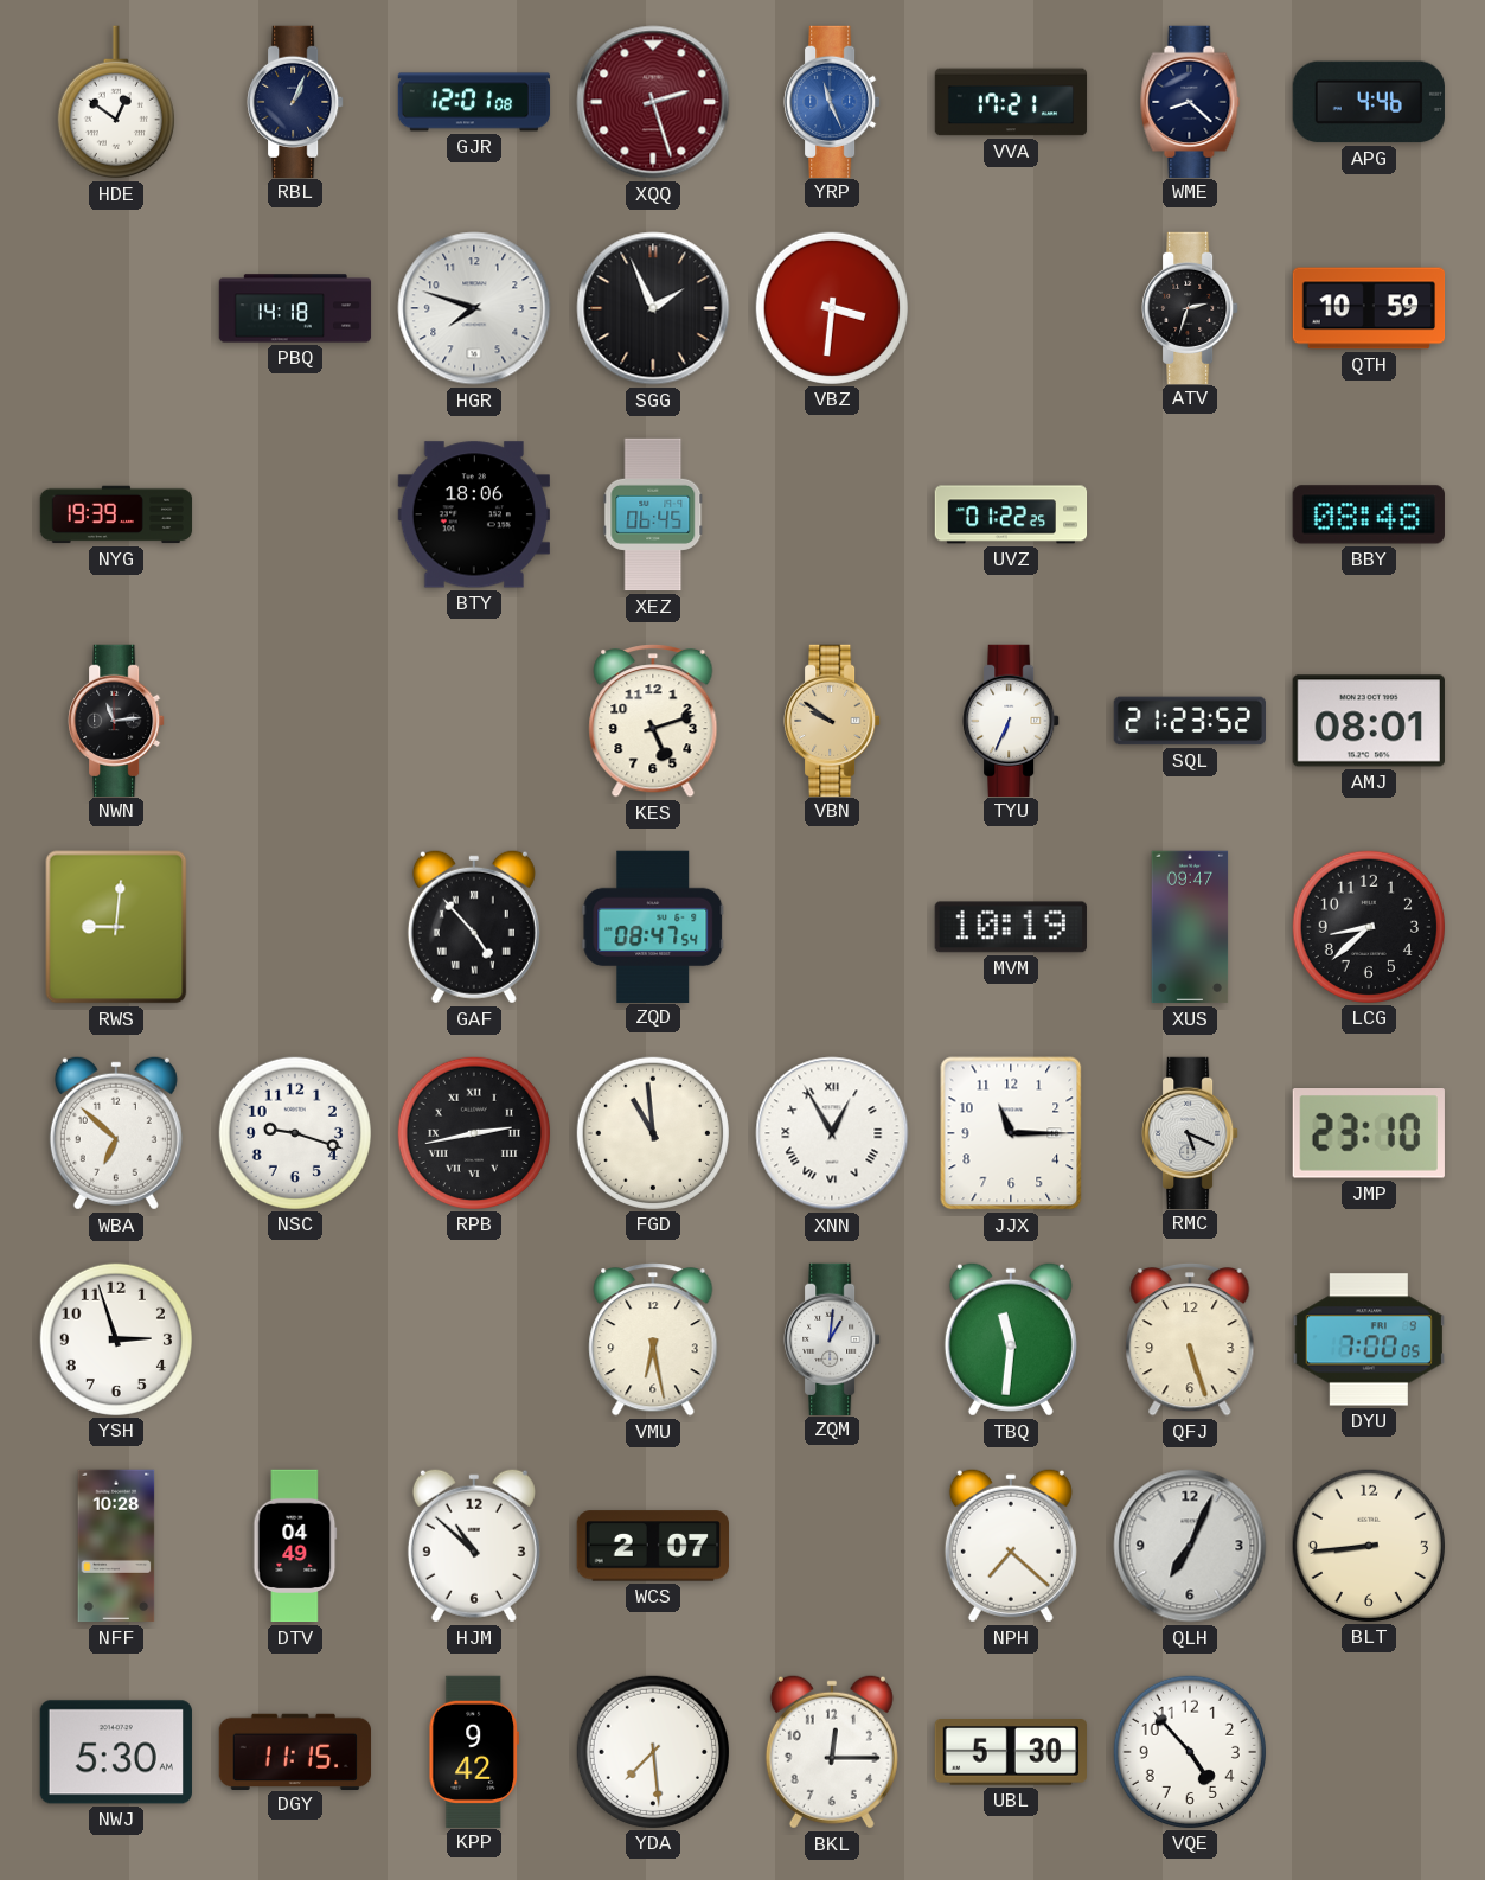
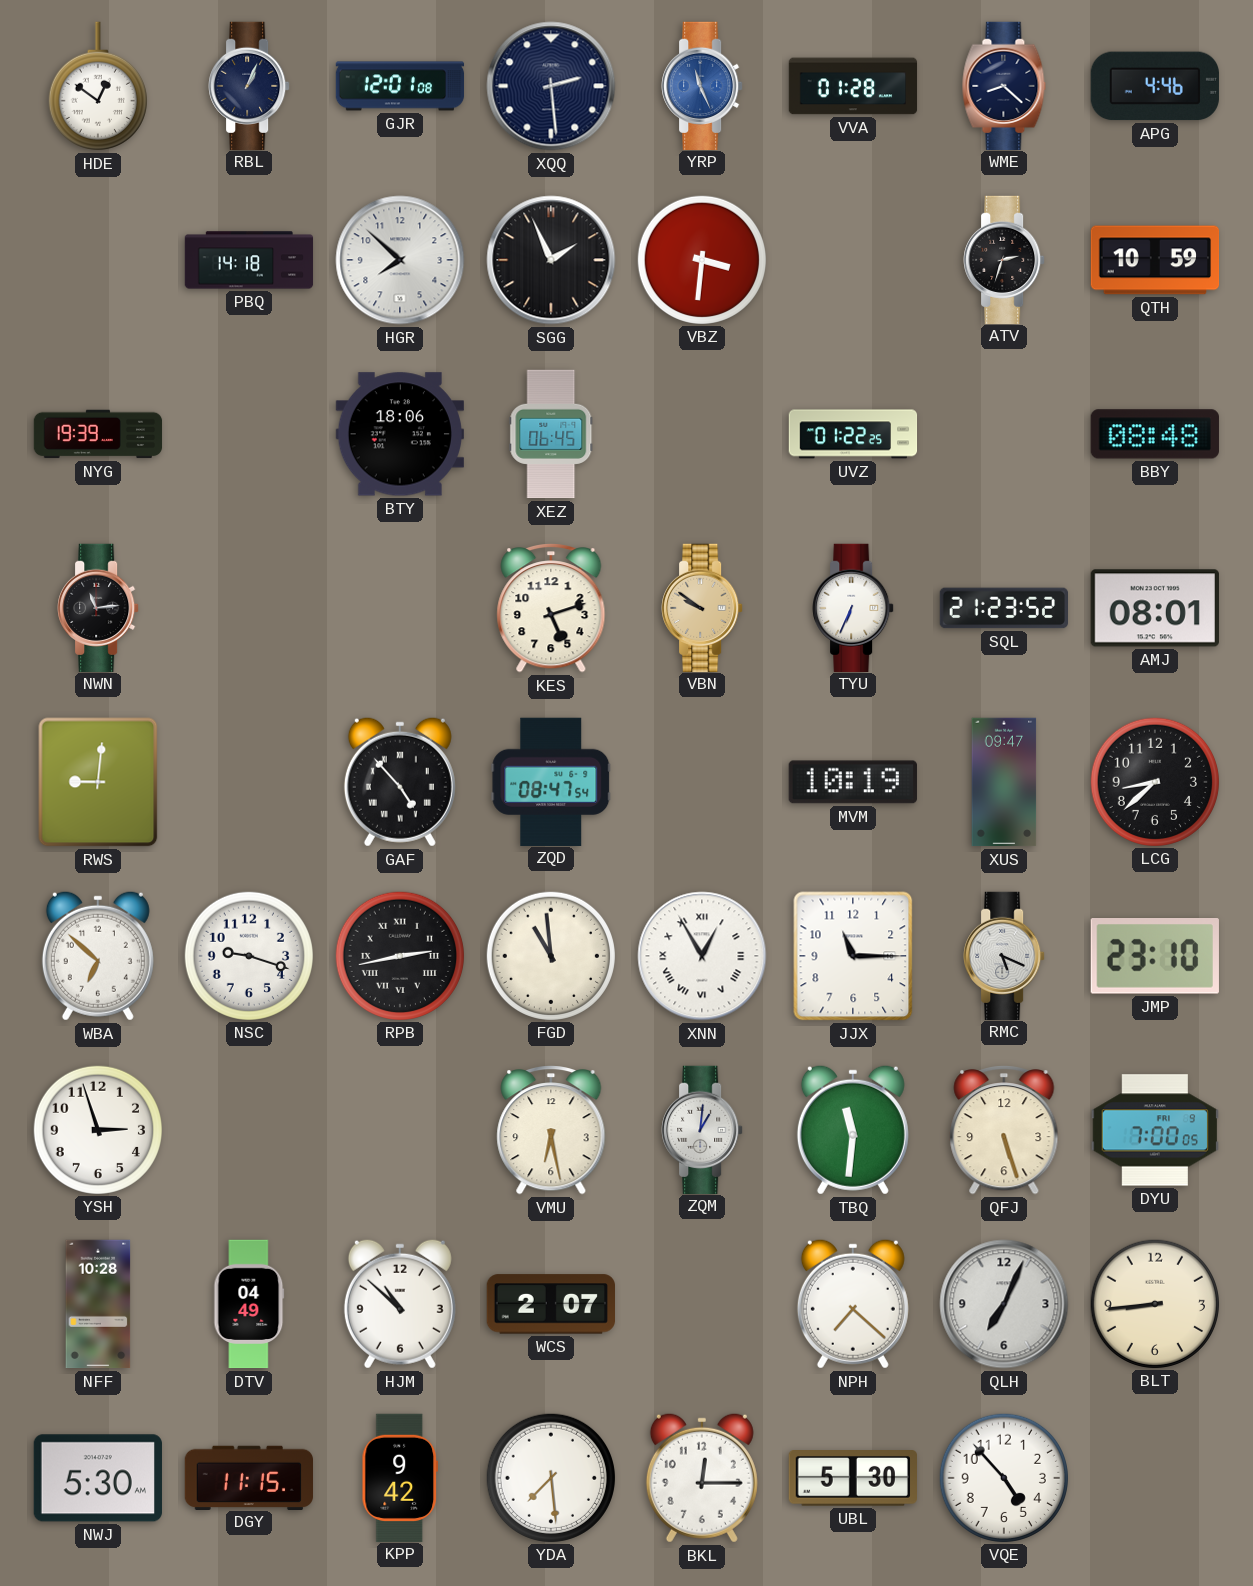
XQQ: 2:27 -> 2:29 (551, 86)
XQQ dial: burgundy -> navy (551, 86)
VVA: 17:21 -> 01:28 (853, 86)
HGR: 7:48 -> 7:52 (400, 260)
